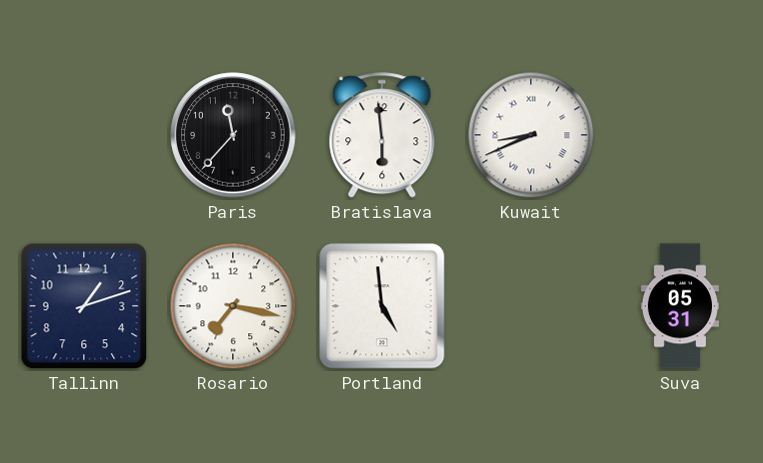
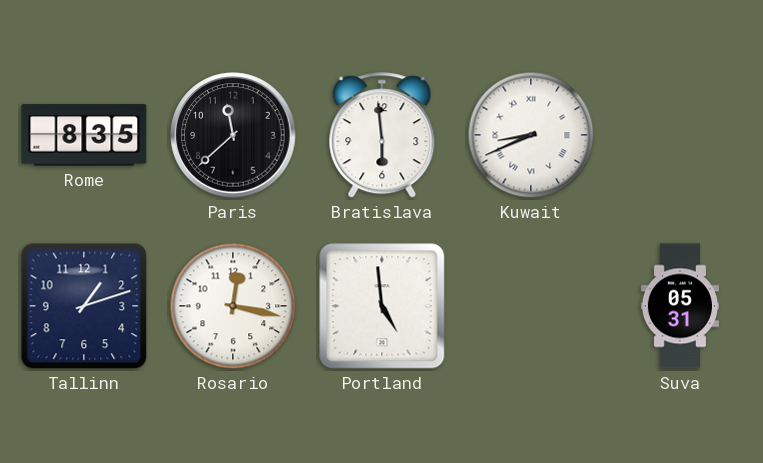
Rome: none -> 8:35 (84, 135)
Paris: 11:37 -> 11:38 (233, 135)
Rosario: 7:17 -> 12:17 (233, 306)
